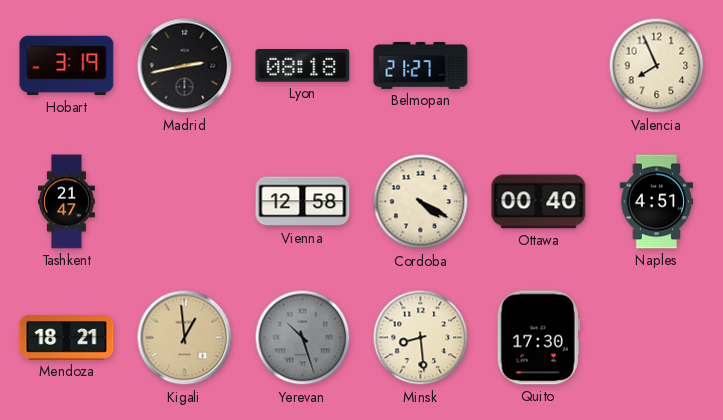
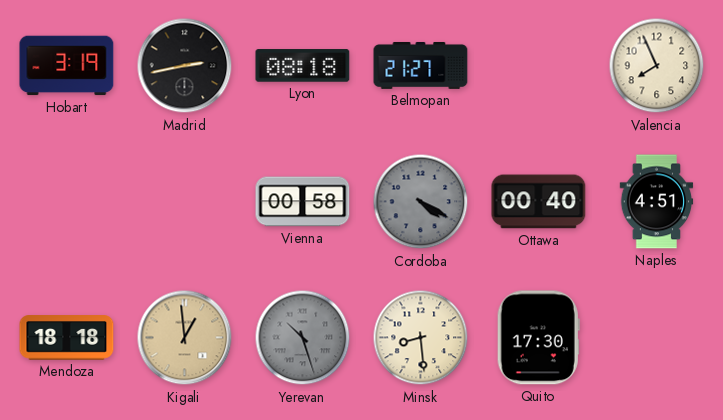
Tashkent: 21:47 -> none (67, 202)
Vienna: 12:58 -> 00:58 (303, 202)
Cordoba dial: cream -> grey (421, 202)
Mendoza: 18:21 -> 18:18 (67, 338)
